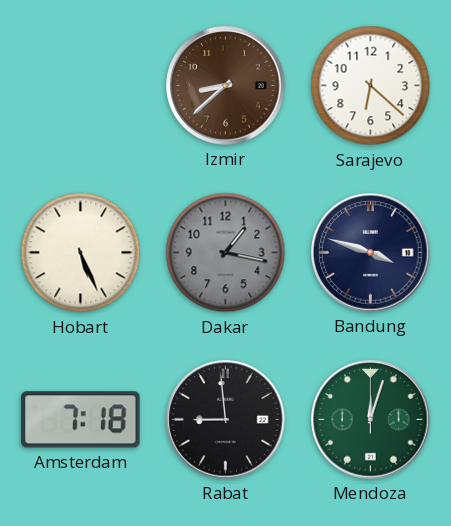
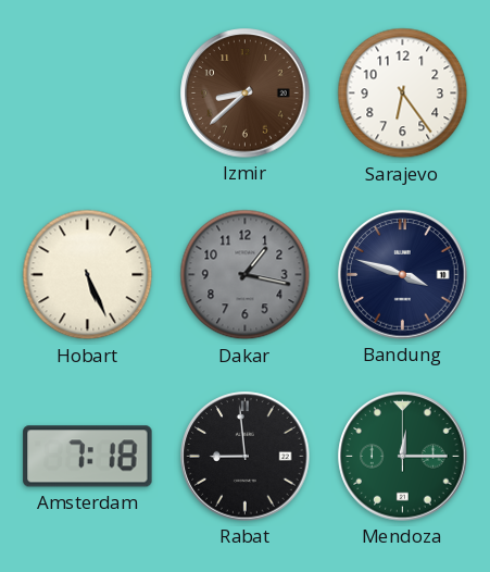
Sarajevo: 6:22 -> 6:24 (403, 94)
Mendoza: 12:03 -> 12:15 (403, 457)
